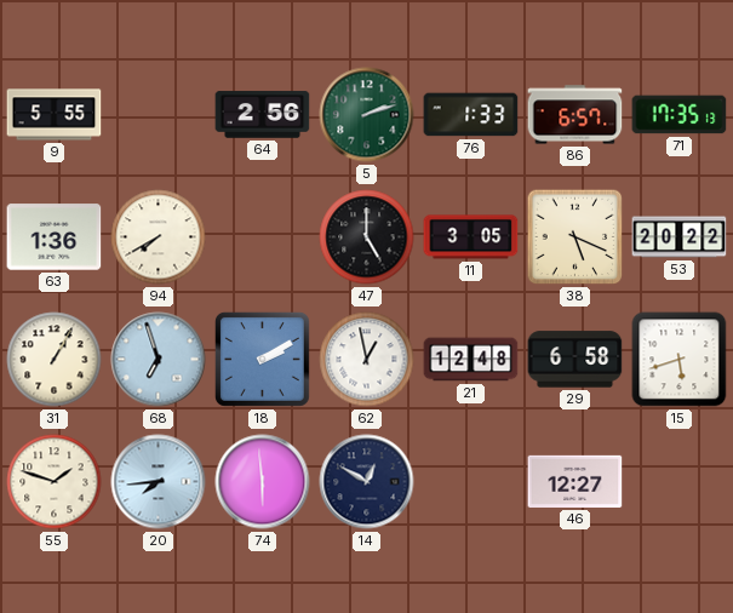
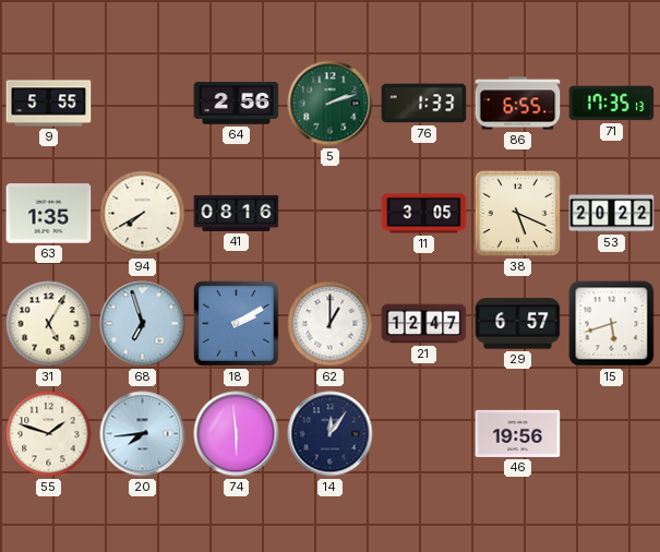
86: 6:57 -> 6:55 (518, 104)
63: 1:36 -> 1:35 (49, 214)
41: none -> 08:16 (237, 213)
47: 5:00 -> none (367, 237)
31: 1:05 -> 5:05 (49, 324)
62: 12:58 -> 1:00 (331, 324)
21: 12:48 -> 12:47 (424, 324)
29: 6:58 -> 6:57 (518, 324)
14: 12:50 -> 12:06 (331, 434)
46: 12:27 -> 19:56 (518, 433)
